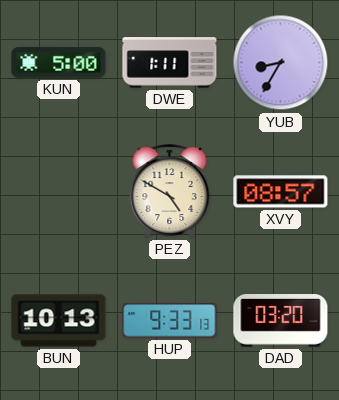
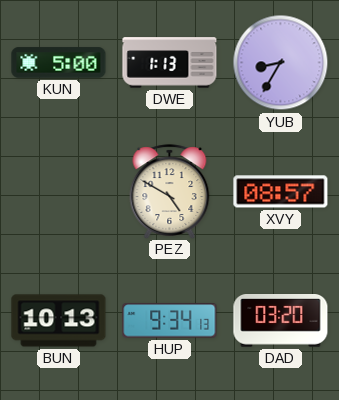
DWE: 1:11 -> 1:13 (170, 63)
HUP: 9:33 -> 9:34 (170, 321)
